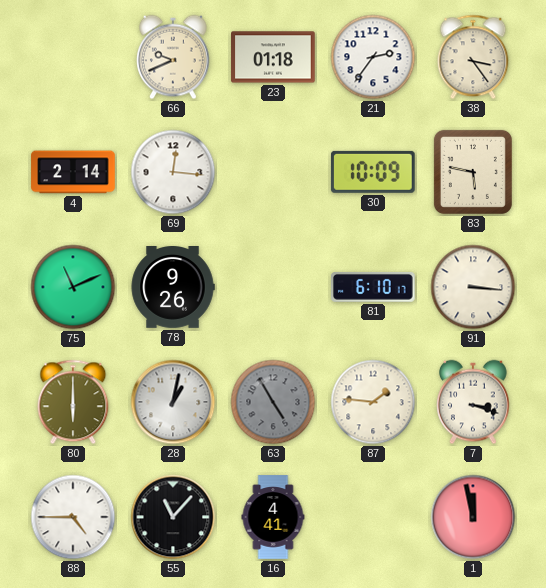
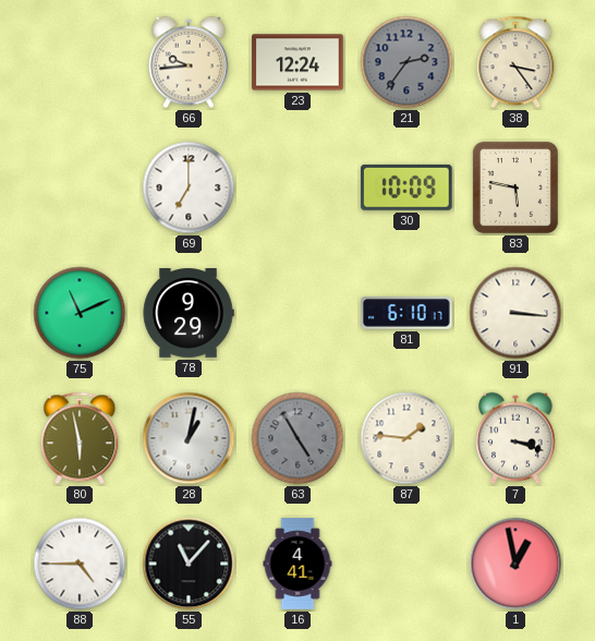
66: 9:41 -> 9:44 (189, 62)
23: 01:18 -> 12:24 (297, 62)
21 dial: white -> grey (406, 62)
4: 2:14 -> none (73, 172)
69: 12:16 -> 7:00 (189, 188)
78: 9:26 -> 9:29 (189, 314)
80: 6:00 -> 5:58 (80, 438)
1: 11:58 -> 12:58 (515, 564)
